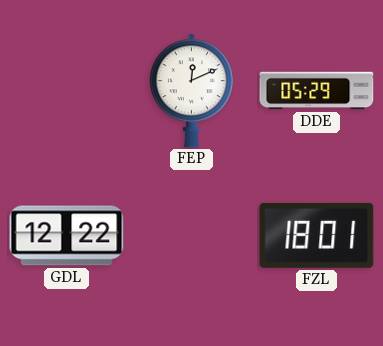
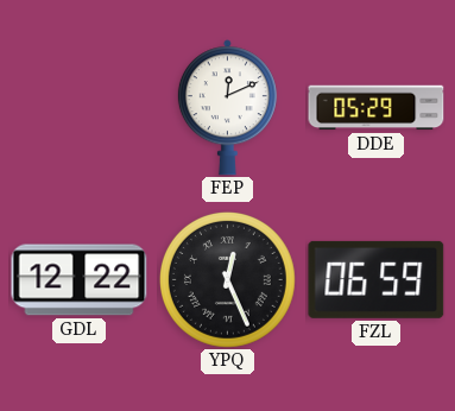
YPQ: none -> 12:26 (227, 279)
FZL: 18:01 -> 06:59 (377, 279)
